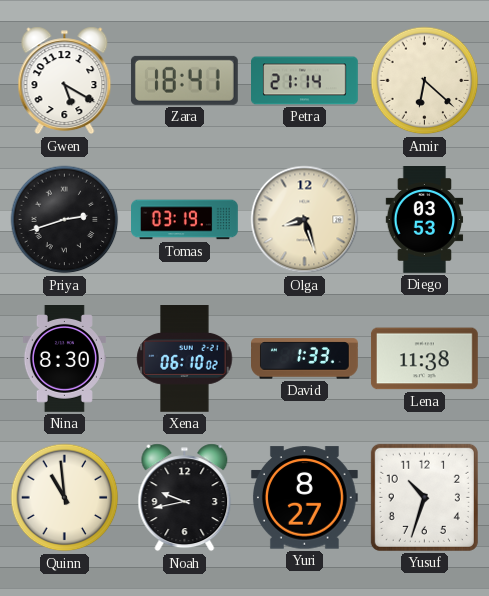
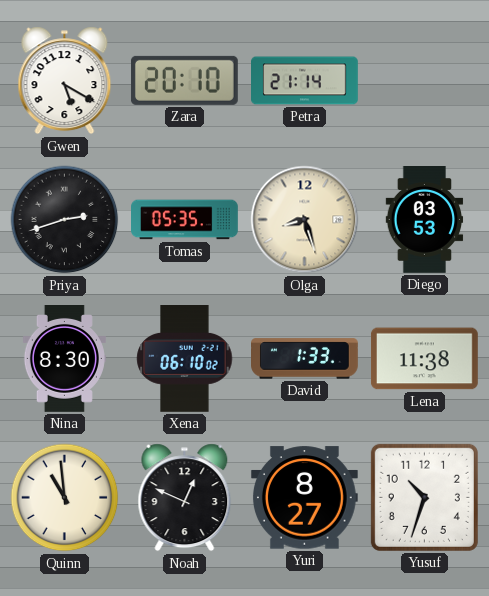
Zara: 18:41 -> 20:10 (184, 80)
Amir: 6:22 -> none (425, 81)
Tomas: 03:19 -> 05:35 (185, 220)
Noah: 9:43 -> 12:49 (185, 498)
